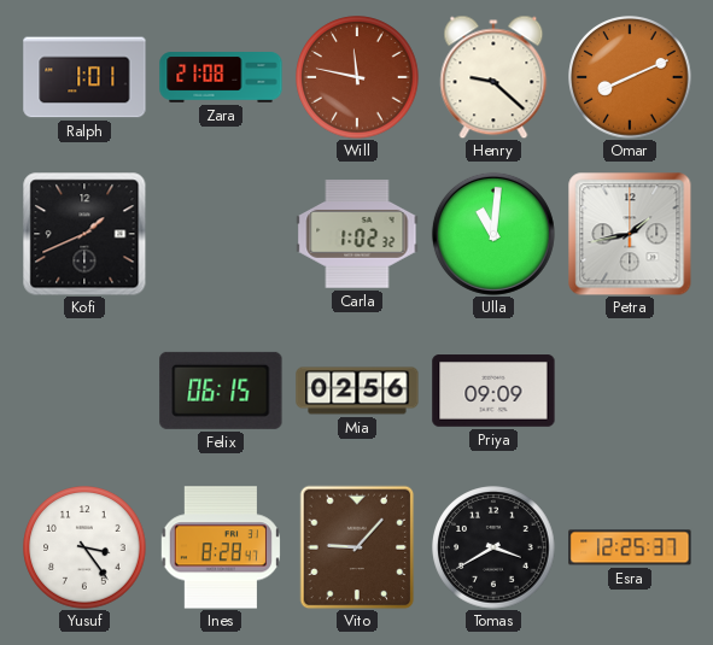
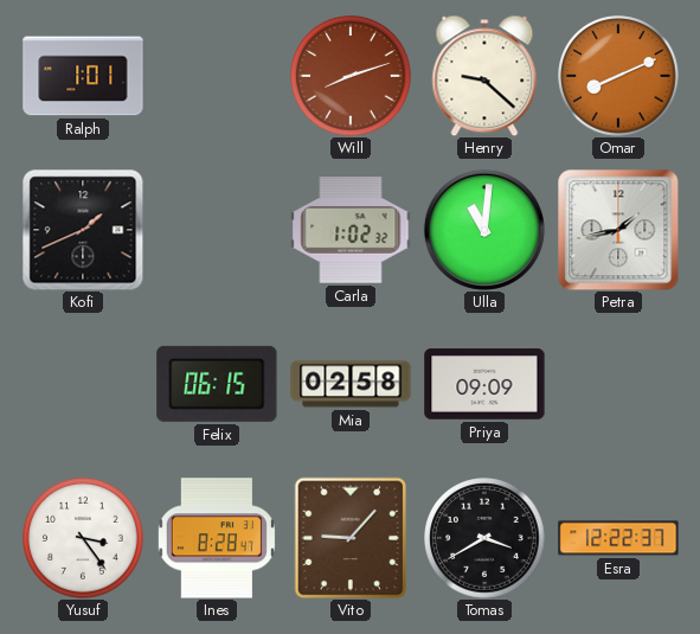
Zara: 21:08 -> none (221, 77)
Will: 11:47 -> 8:12 (351, 76)
Mia: 02:56 -> 02:58 (351, 384)
Esra: 12:25 -> 12:22 (618, 538)
